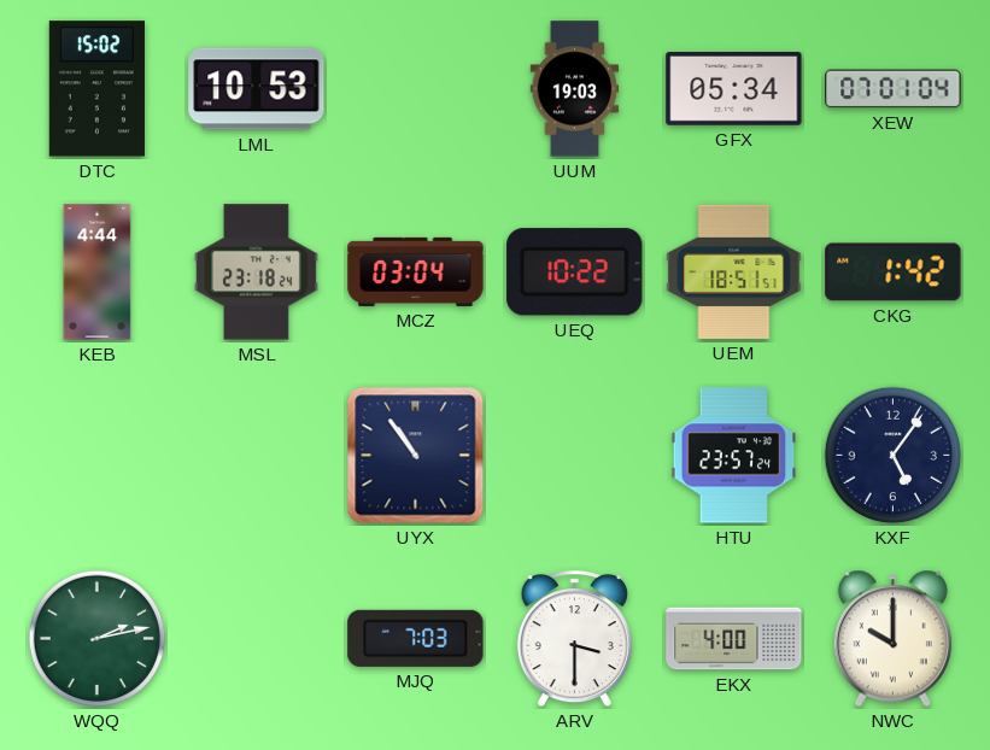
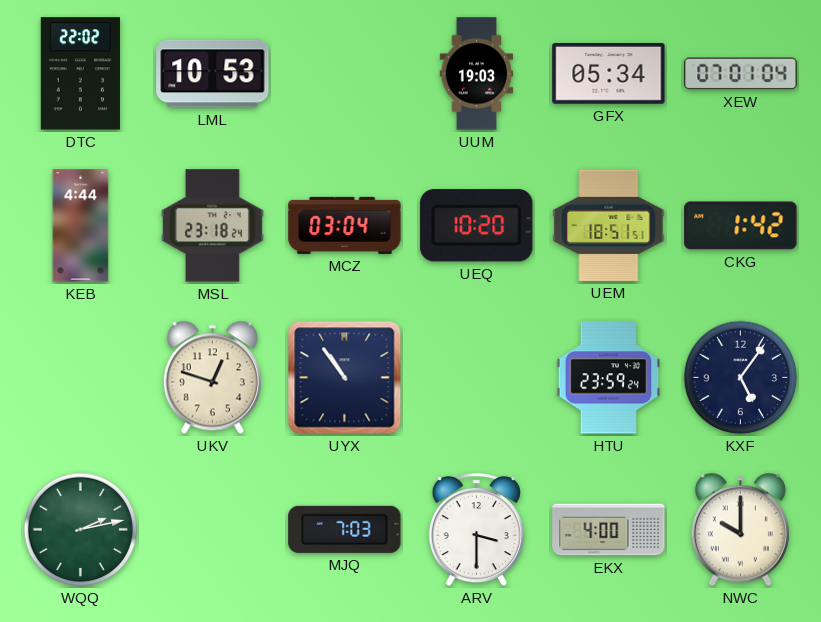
DTC: 15:02 -> 22:02 (80, 74)
UEQ: 10:22 -> 10:20 (477, 226)
UKV: none -> 12:48 (212, 378)
HTU: 23:57 -> 23:59 (609, 378)
